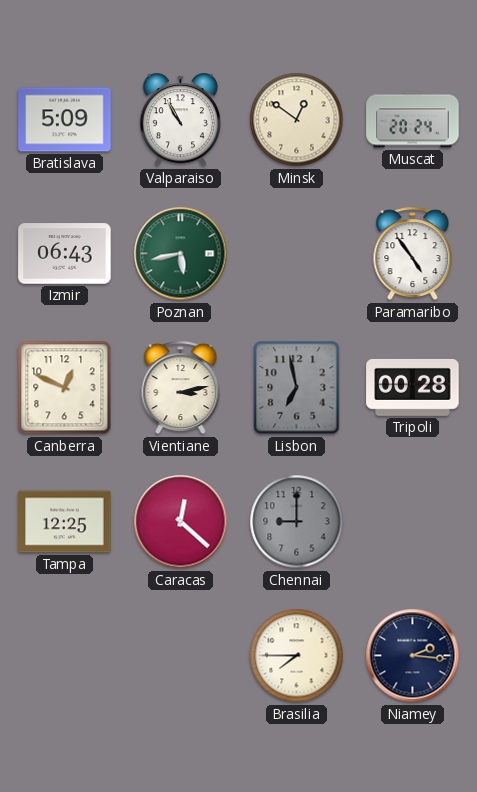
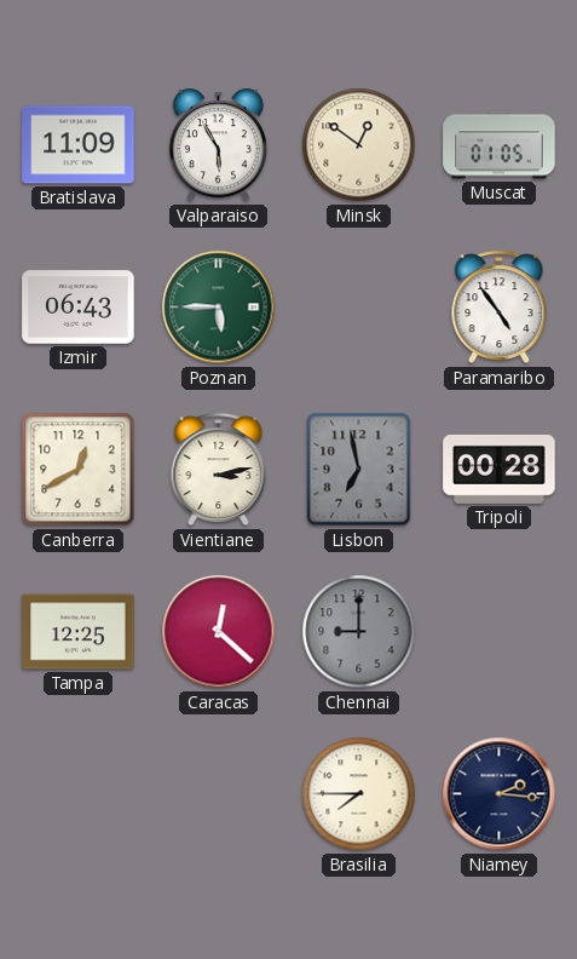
Bratislava: 5:09 -> 11:09 (79, 145)
Valparaiso: 10:55 -> 5:55 (218, 145)
Muscat: 20:24 -> 01:05 (500, 145)
Poznan: 5:43 -> 5:45 (219, 308)
Canberra: 12:49 -> 12:40 (79, 470)
